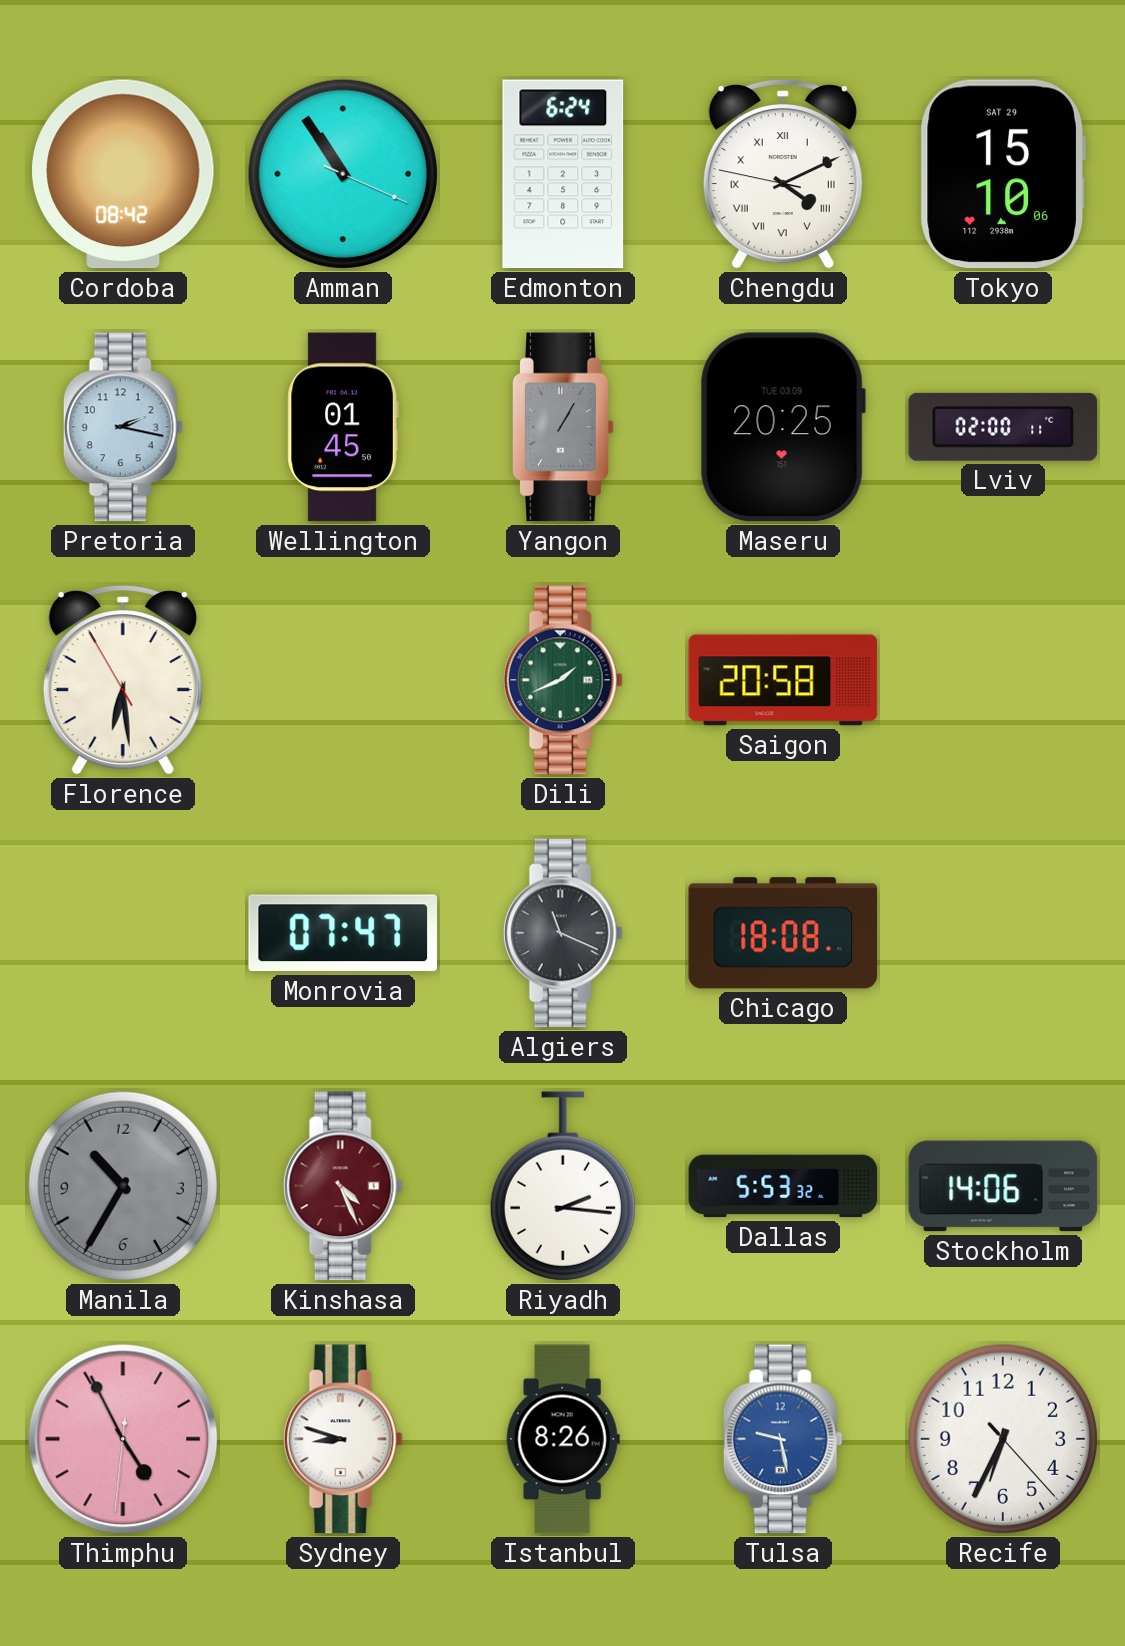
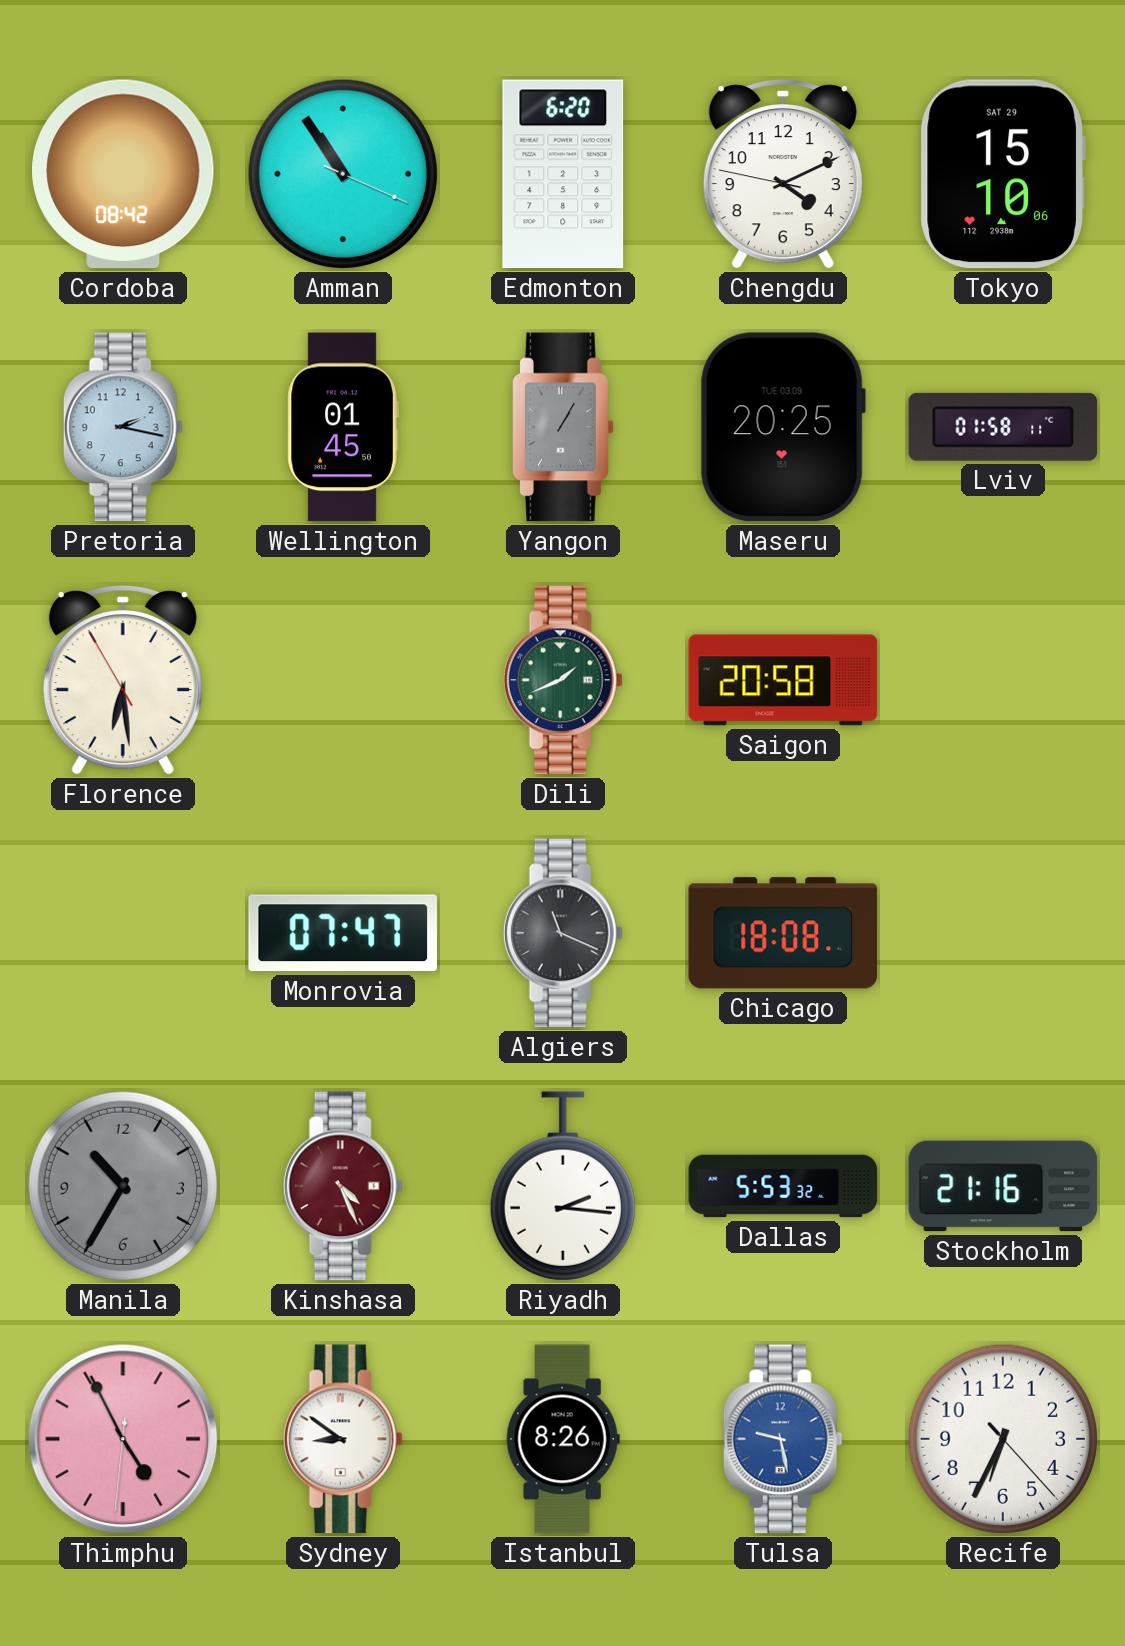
Edmonton: 6:24 -> 6:20 (563, 174)
Chengdu numerals: Roman -> Arabic (783, 174)
Lviv: 02:00 -> 01:58 (1003, 427)
Stockholm: 14:06 -> 21:16 (1003, 1186)
Sydney: 8:48 -> 8:51 (343, 1439)
